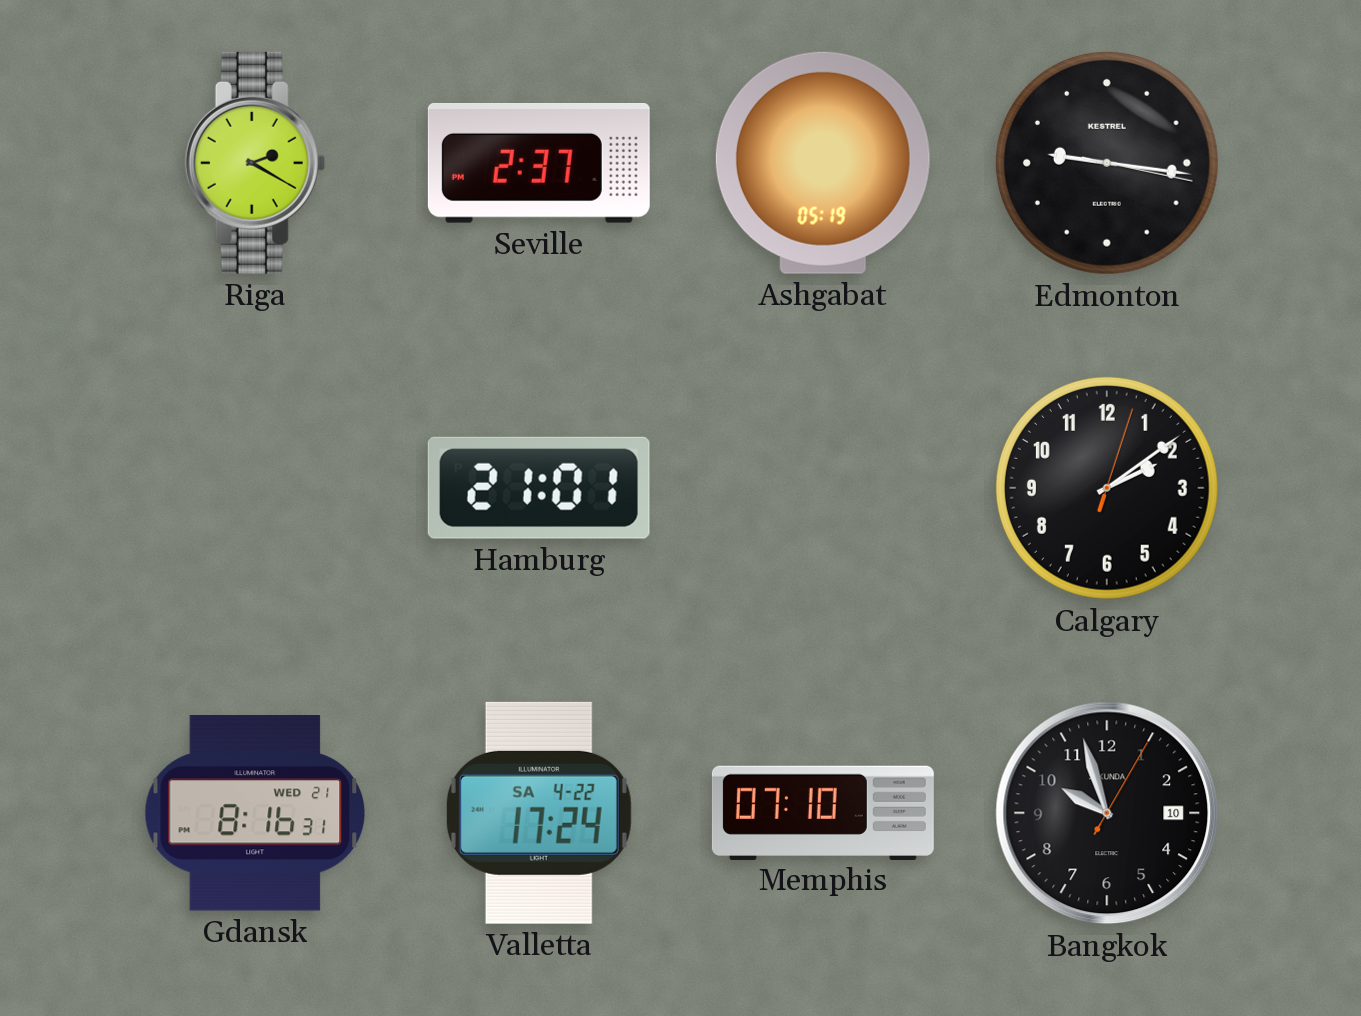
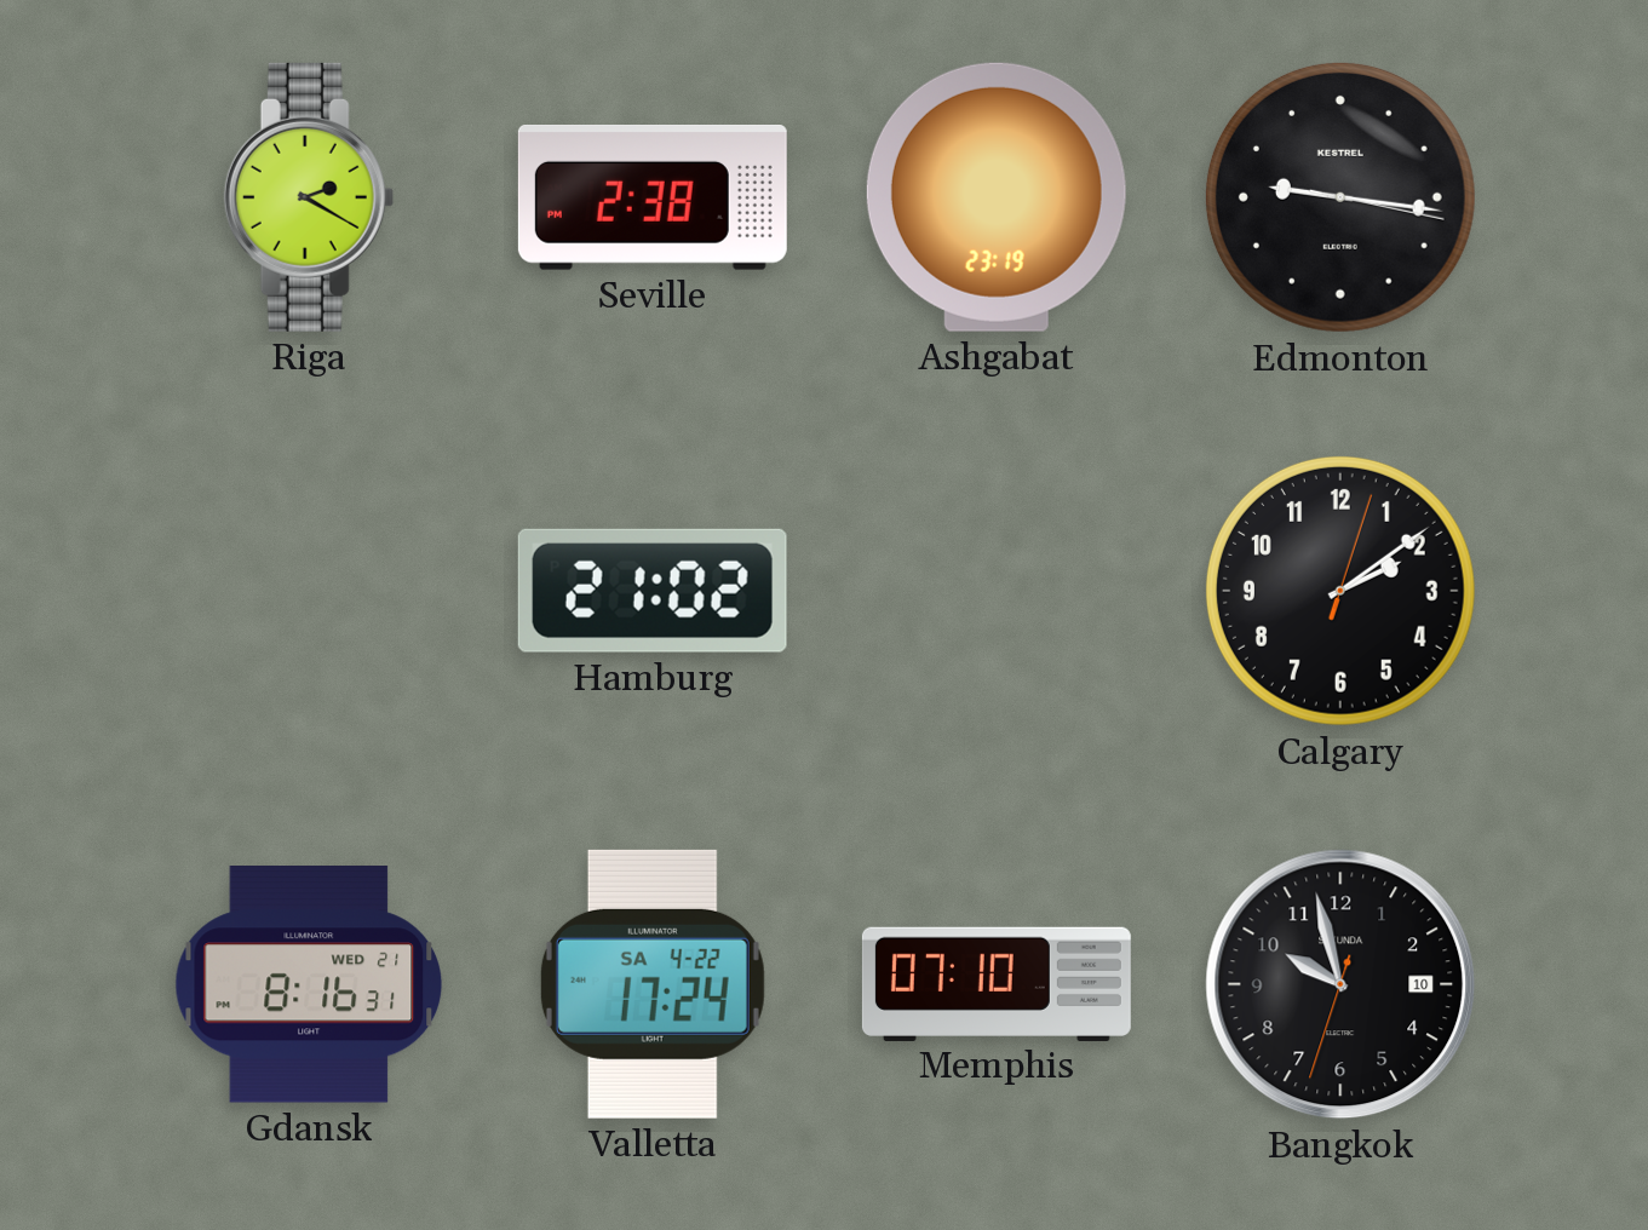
Seville: 2:37 -> 2:38 (653, 199)
Ashgabat: 05:19 -> 23:19 (997, 197)
Hamburg: 21:01 -> 21:02 (653, 591)
Bangkok: 9:57:05 -> 9:57:33 (1340, 984)
